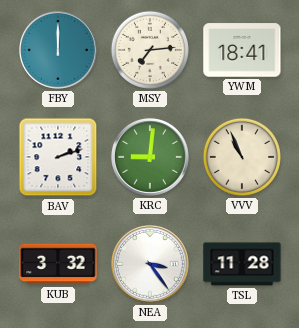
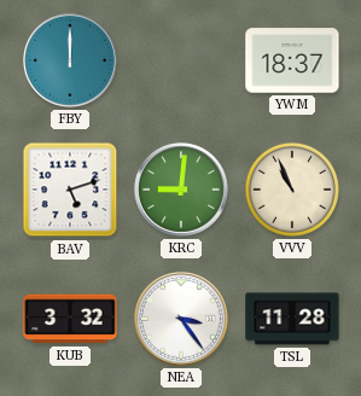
MSY: 7:14 -> none (150, 50)
YWM: 18:41 -> 18:37 (292, 60)
BAV: 2:12 -> 5:12 (70, 190)
